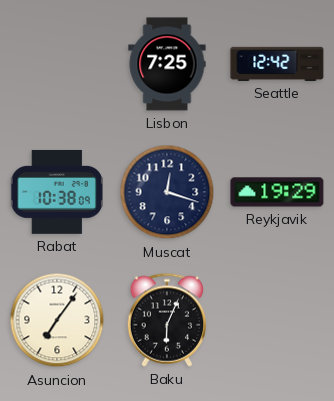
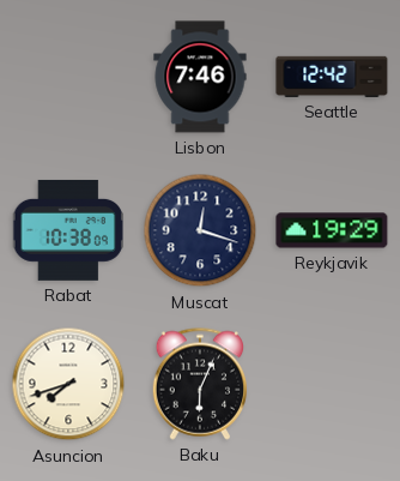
Lisbon: 7:25 -> 7:46 (200, 77)
Asuncion: 7:06 -> 7:42 (68, 384)
